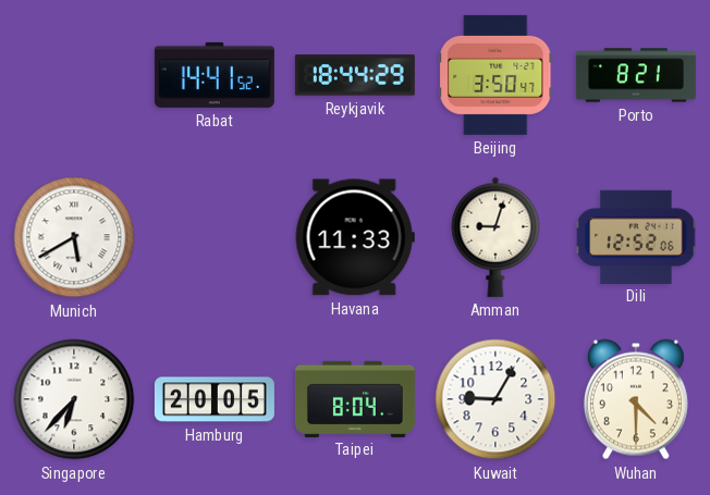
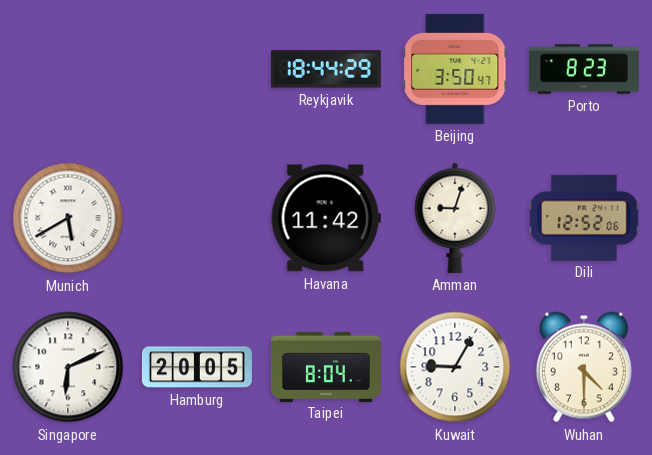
Rabat: 14:41 -> none (215, 75)
Porto: 8:21 -> 8:23 (584, 69)
Havana: 11:33 -> 11:42 (326, 218)
Singapore: 6:37 -> 6:11 (68, 367)
